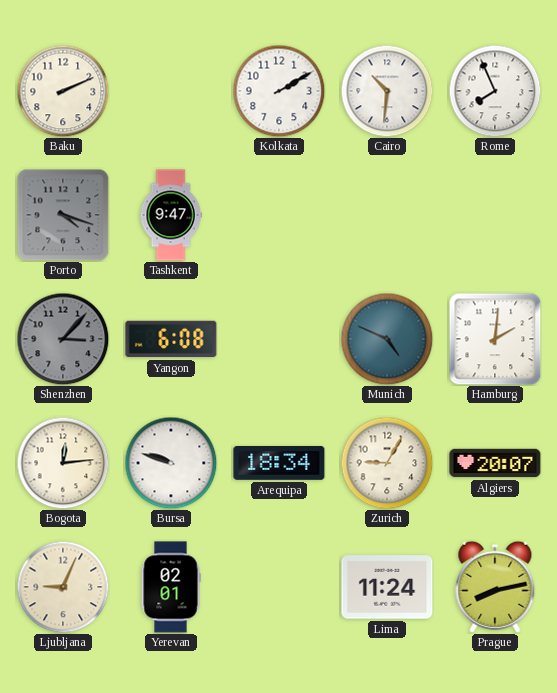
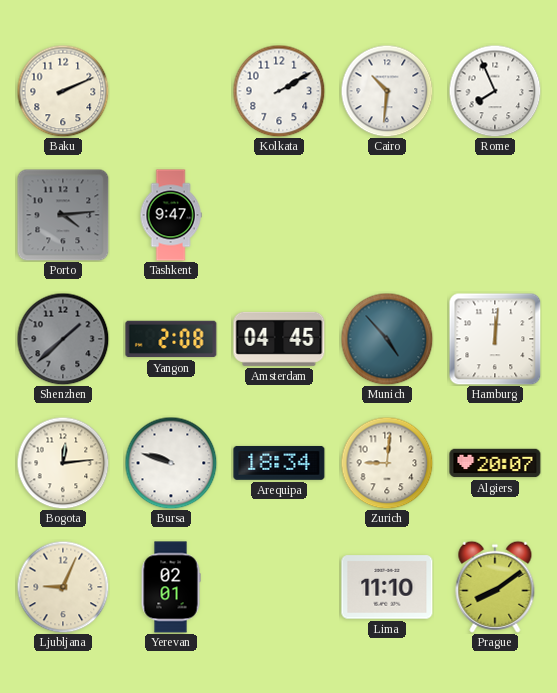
Porto: 4:18 -> 4:14 (63, 215)
Shenzhen: 3:07 -> 1:38 (63, 339)
Yangon: 6:08 -> 2:08 (171, 339)
Amsterdam: none -> 04:45 (279, 339)
Munich: 4:49 -> 4:53 (387, 339)
Hamburg: 2:01 -> 12:01 (495, 339)
Zurich: 9:05 -> 9:01 (387, 463)
Lima: 11:24 -> 11:10 (387, 587)
Prague: 8:13 -> 8:09 (495, 587)
